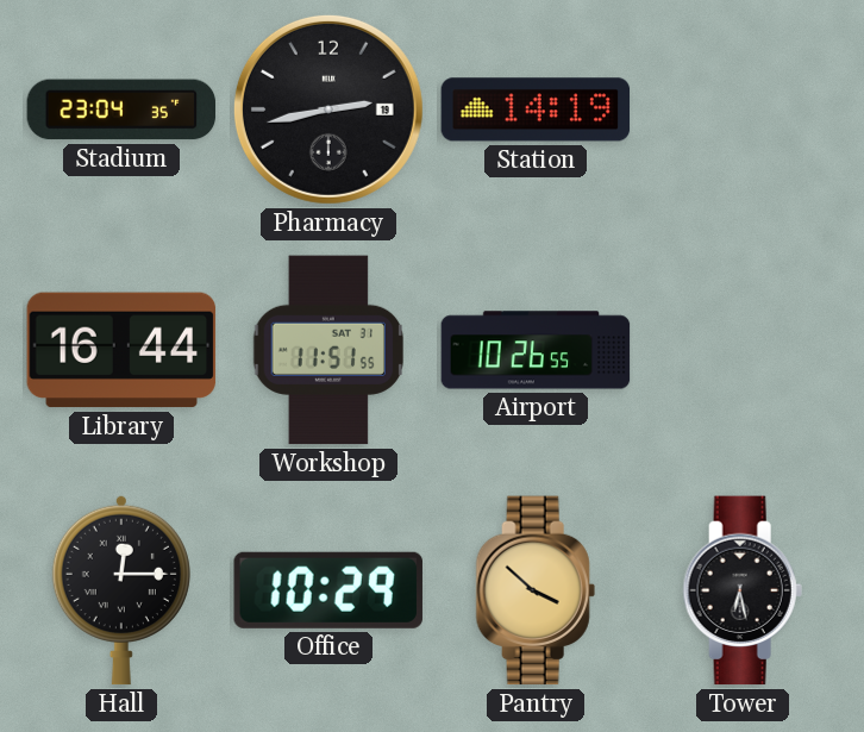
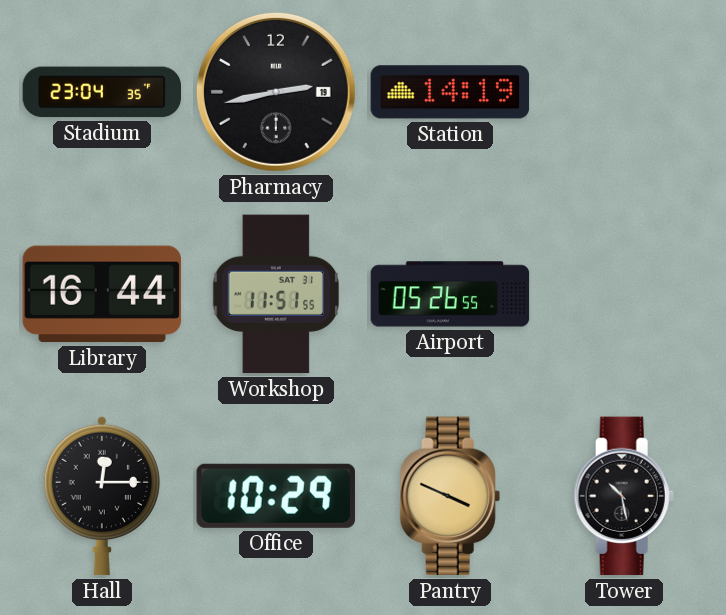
Airport: 10:26 -> 05:26 (450, 294)
Pantry: 3:52 -> 3:49 (450, 496)
Tower: 6:28 -> 10:28 (624, 496)
